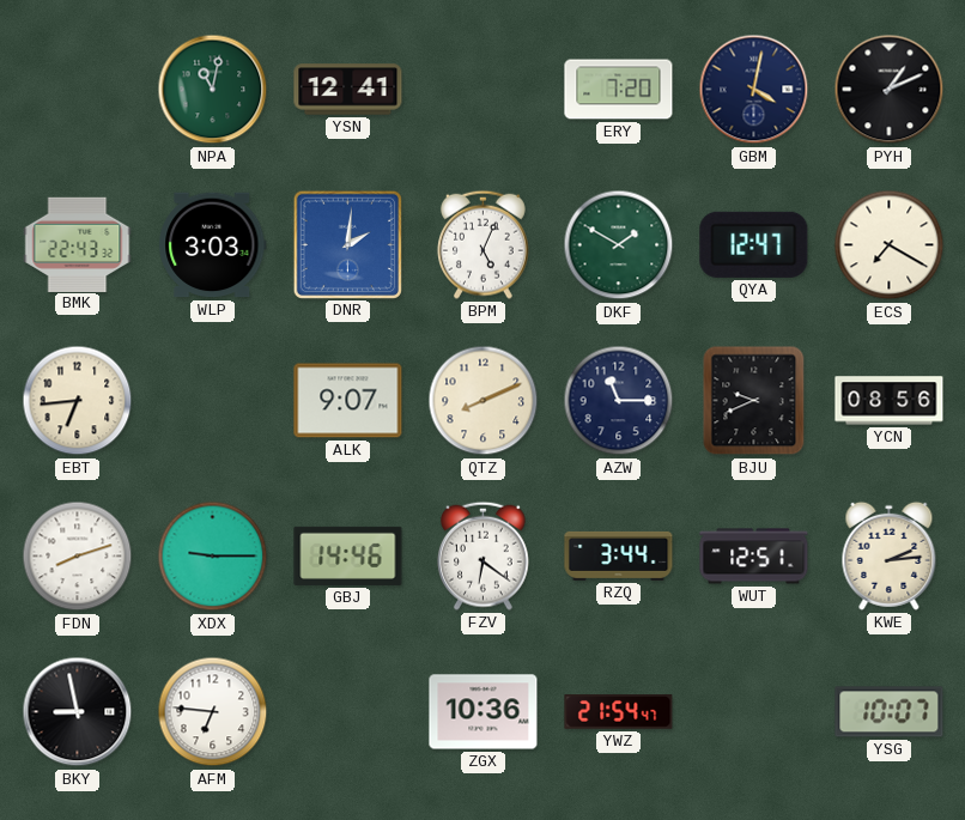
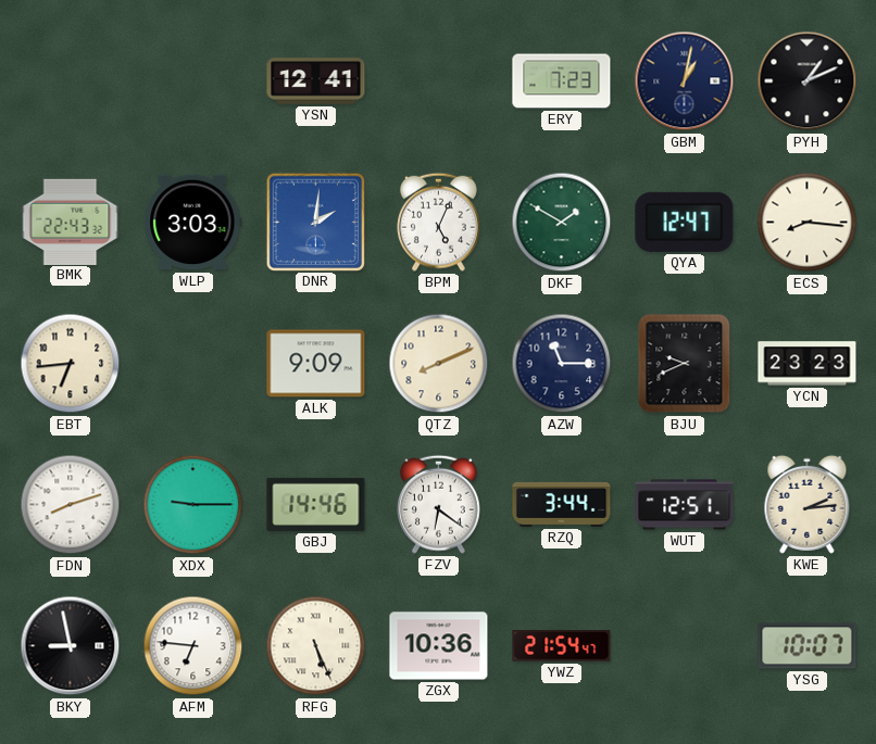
NPA: 11:02 -> none (213, 90)
ERY: 7:20 -> 7:23 (562, 81)
GBM: 4:02 -> 1:02 (685, 81)
ECS: 7:20 -> 8:16 (808, 223)
ALK: 9:07 -> 9:09 (316, 364)
YCN: 08:56 -> 23:23 (808, 364)
RFG: none -> 5:26 (316, 646)
